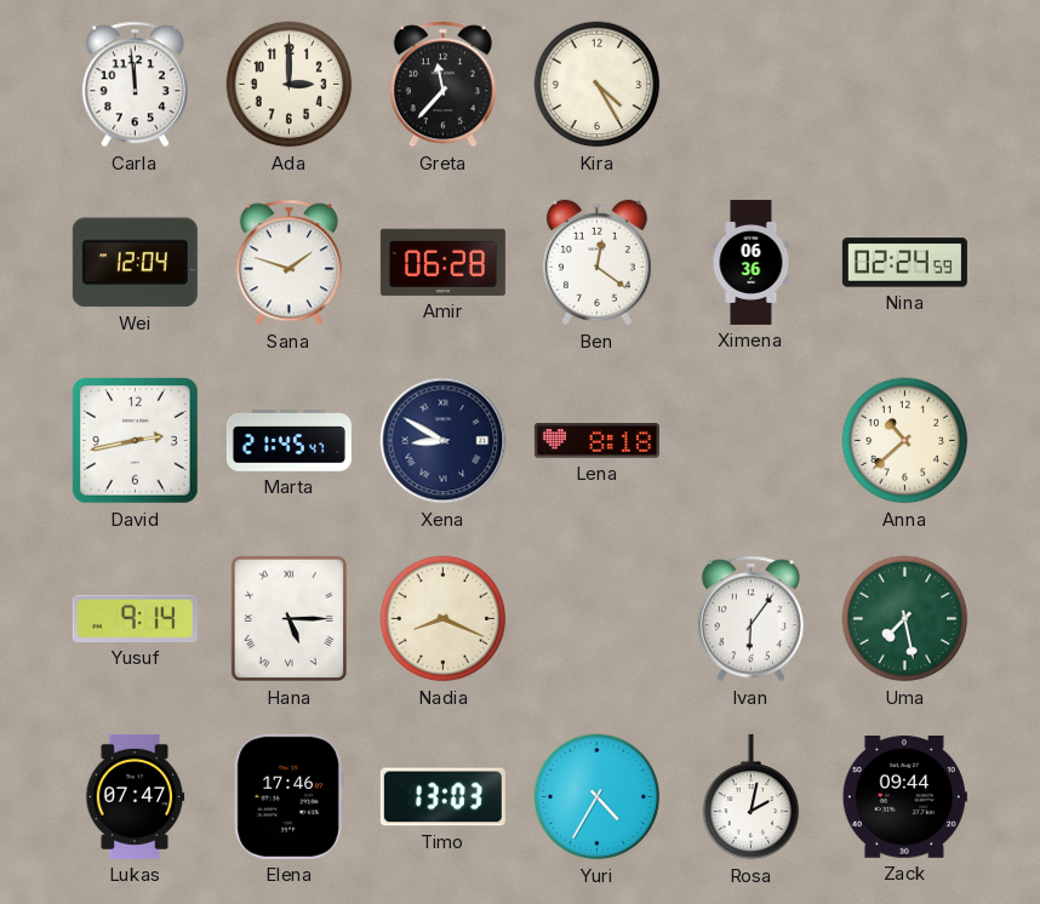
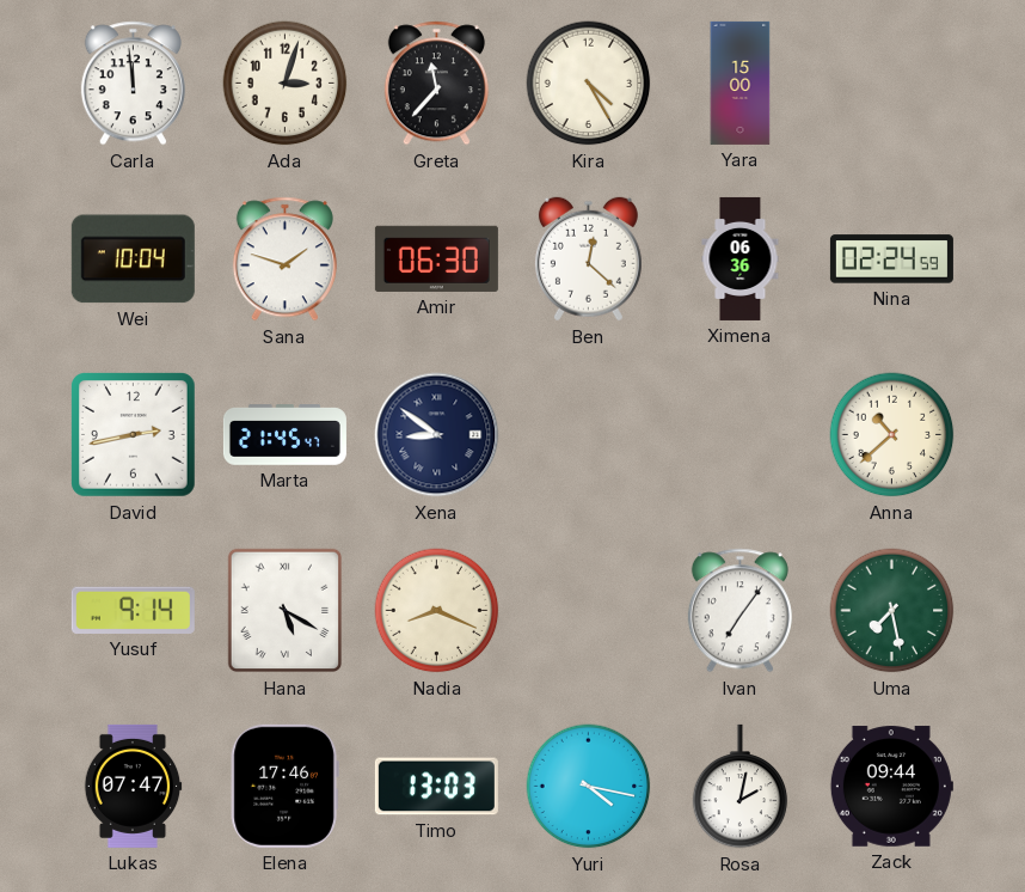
Ada: 3:00 -> 3:03 (286, 84)
Yara: none -> 15:00 (741, 83)
Wei: 12:04 -> 10:04 (133, 259)
Amir: 06:28 -> 06:30 (436, 258)
Ben: 12:21 -> 12:22 (588, 259)
Xena: 8:50 -> 8:51 (437, 435)
Lena: 8:18 -> none (596, 441)
Hana: 5:15 -> 5:20 (286, 611)
Ivan: 6:06 -> 7:06 (739, 611)
Yuri: 4:35 -> 4:17 (589, 787)
